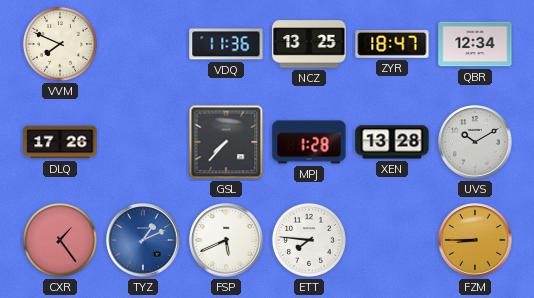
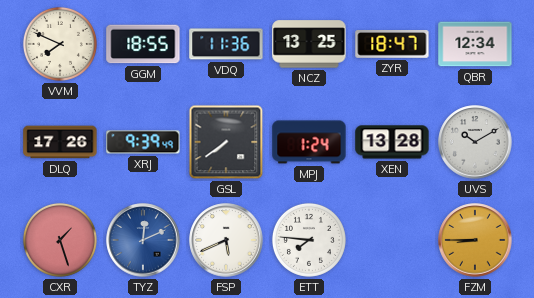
GGM: none -> 18:55 (143, 44)
XRJ: none -> 9:39 (143, 142)
GSL: 7:37 -> 7:39 (226, 142)
MPJ: 1:28 -> 1:24 (309, 142)
CXR: 1:24 -> 1:27 (60, 240)
TYZ: 1:11 -> 12:11 (143, 240)
